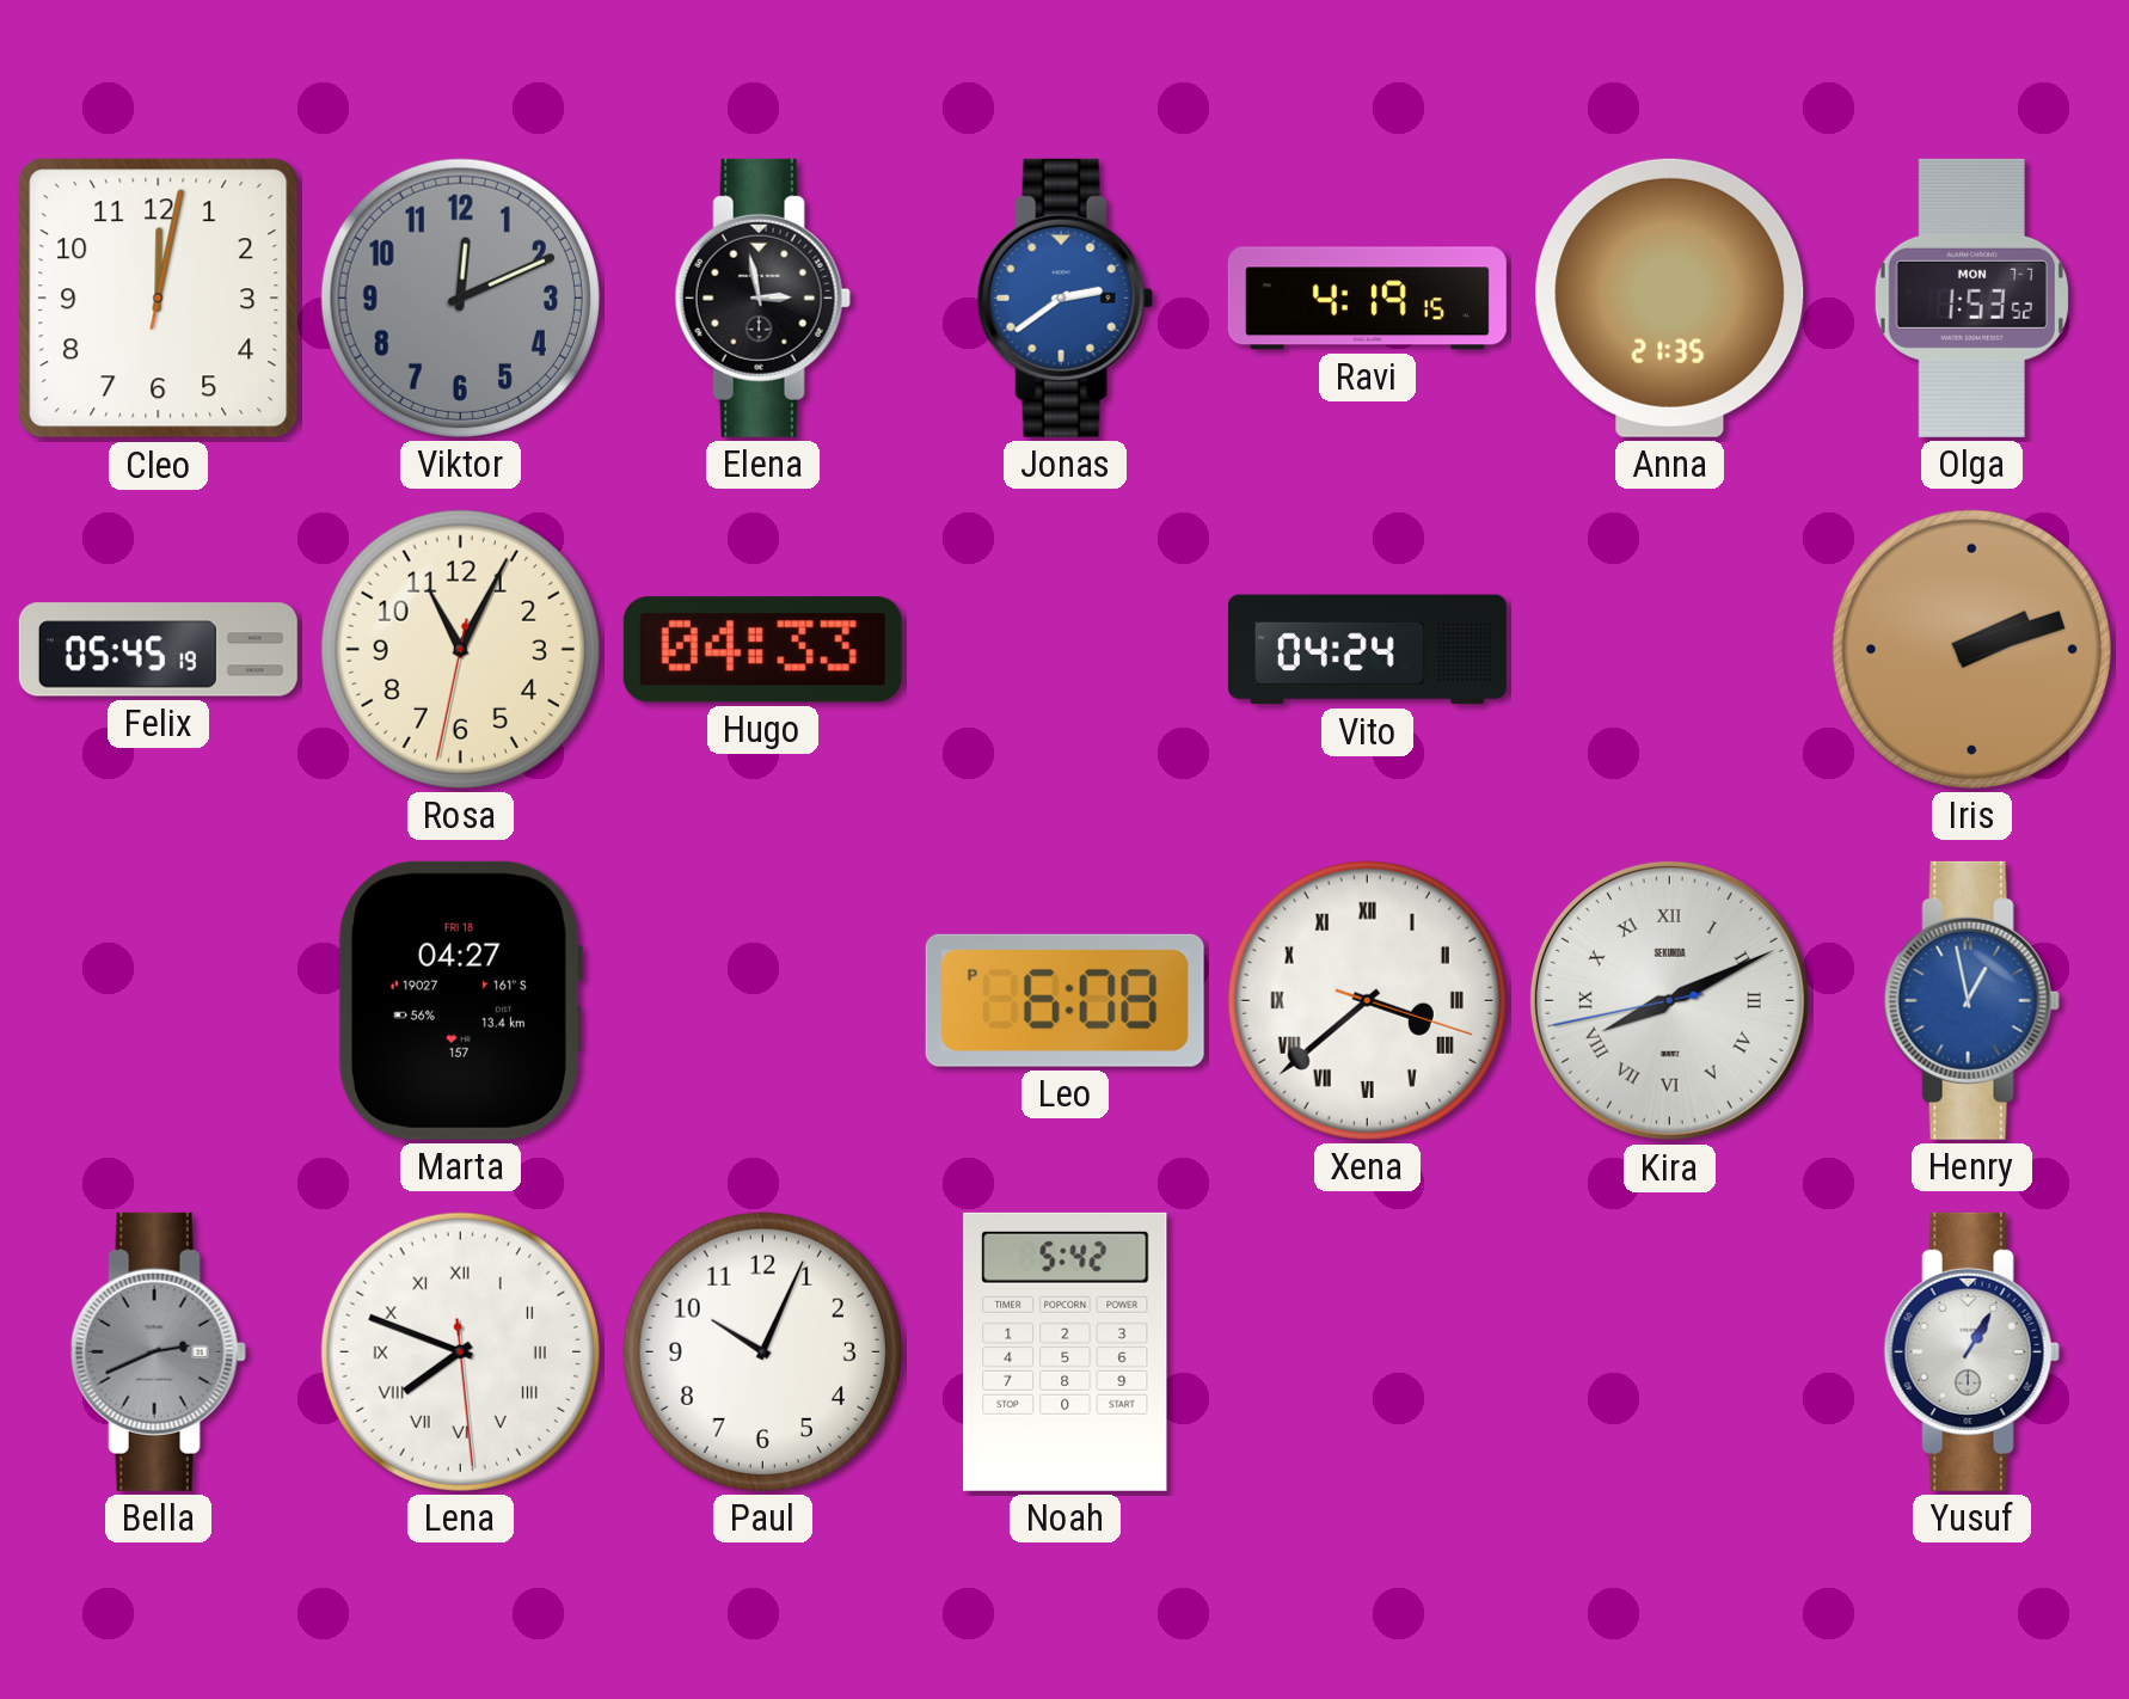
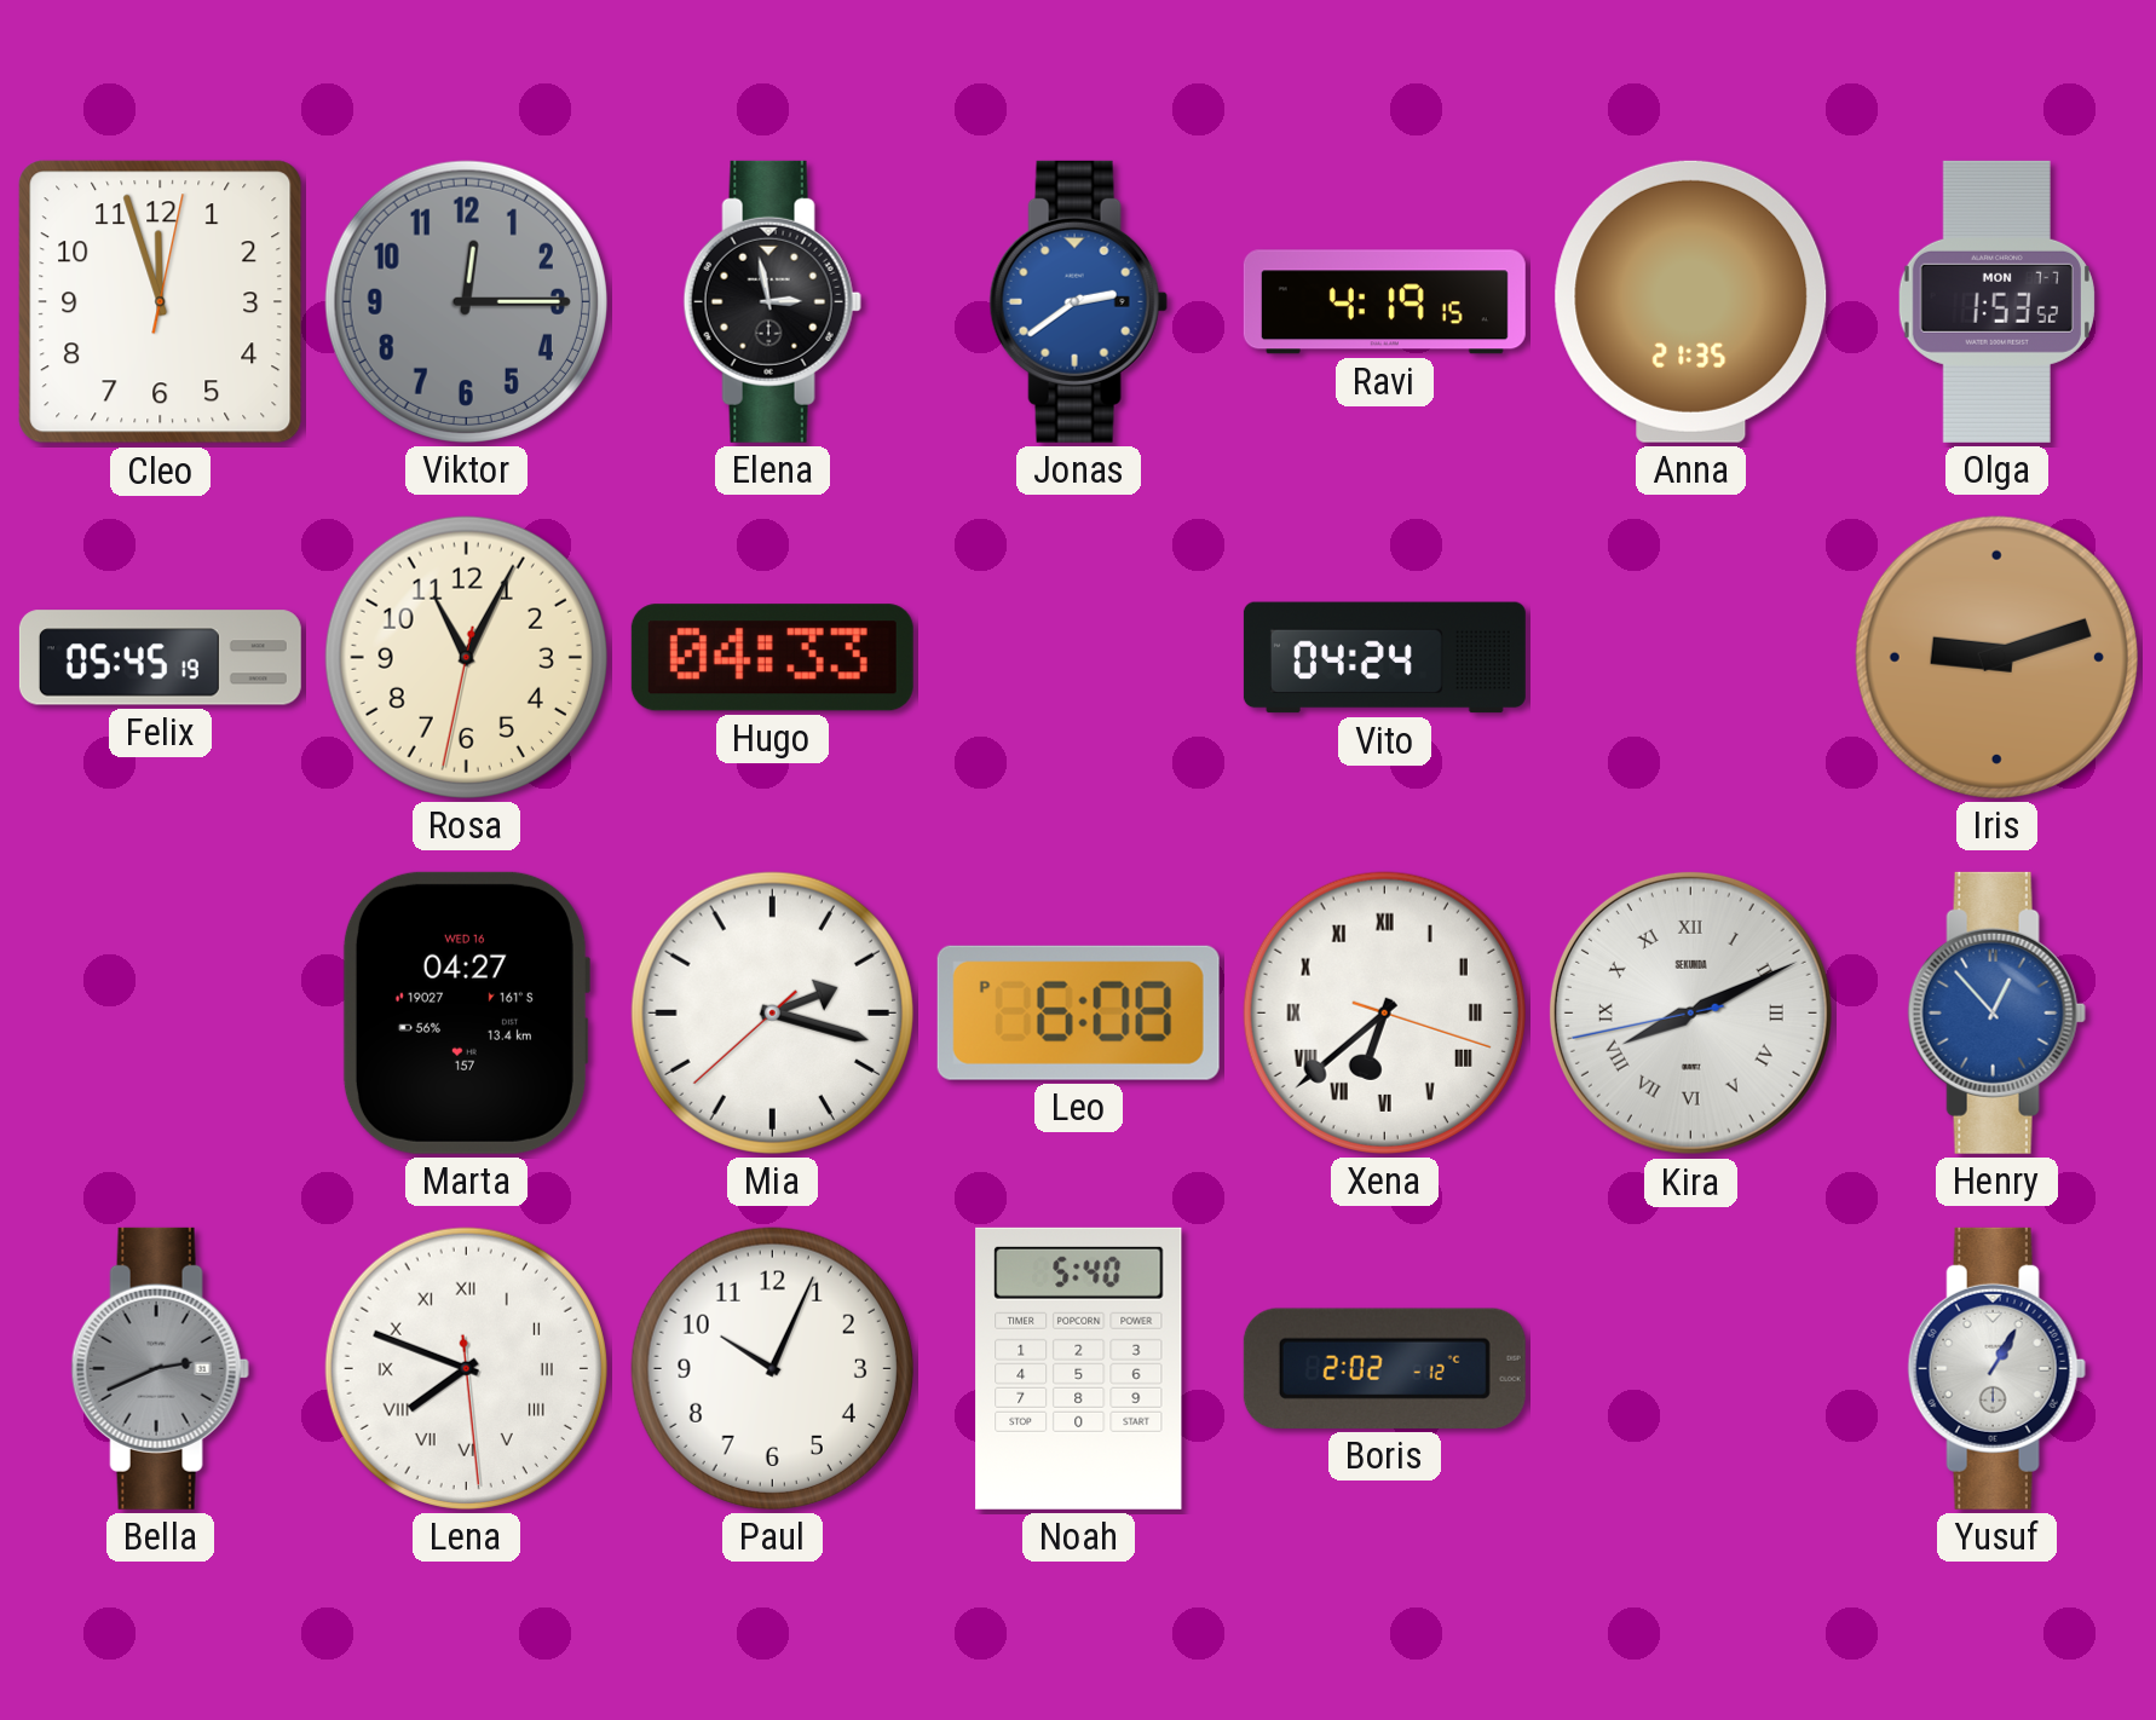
Cleo: 12:02 -> 11:57 (161, 302)
Viktor: 12:11 -> 12:15 (466, 301)
Iris: 2:12 -> 9:12 (1996, 657)
Marta date: FRI 18 -> WED 16 (466, 1012)
Mia: none -> 2:17 (772, 1012)
Xena: 3:38 -> 6:38 (1384, 1012)
Henry: 12:58 -> 12:53 (1996, 1012)
Noah: 5:42 -> 5:40 (1079, 1368)
Boris: none -> 2:02 (1384, 1368)
